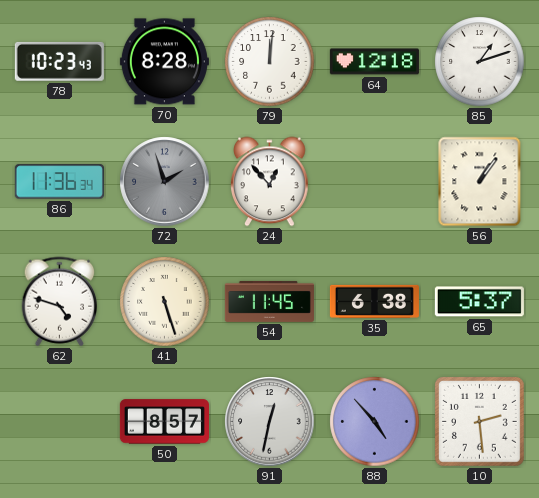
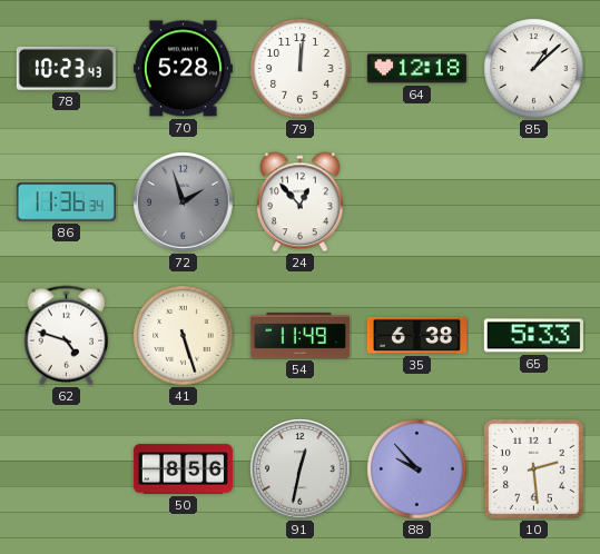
70: 8:28 -> 5:28 (183, 69)
85: 1:12 -> 1:08 (534, 69)
56: 1:06 -> none (480, 182)
54: 11:45 -> 11:49 (299, 335)
65: 5:37 -> 5:33 (533, 336)
50: 8:57 -> 8:56 (183, 469)
88: 4:53 -> 9:53 (417, 469)
